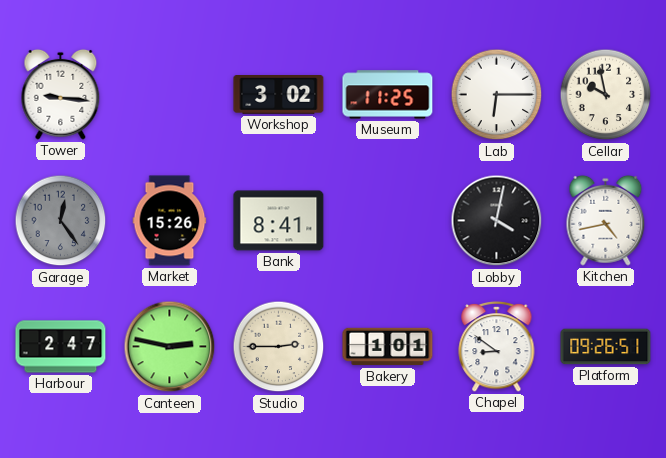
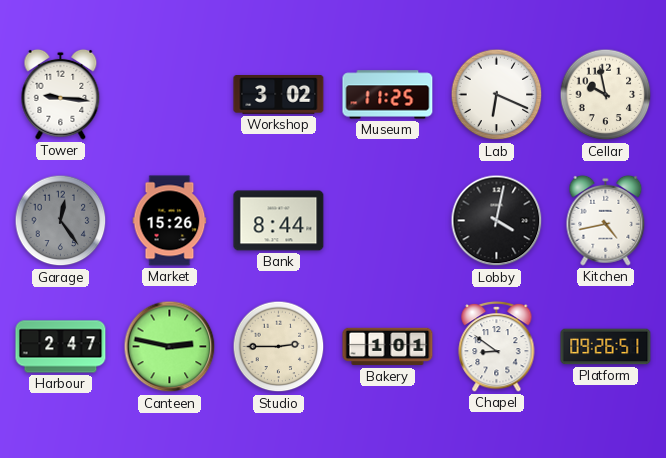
Lab: 6:15 -> 6:19 (497, 95)
Bank: 8:41 -> 8:44 (279, 221)
